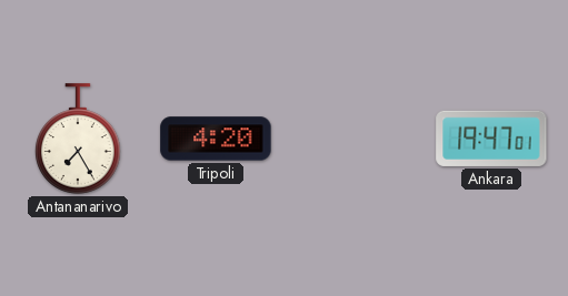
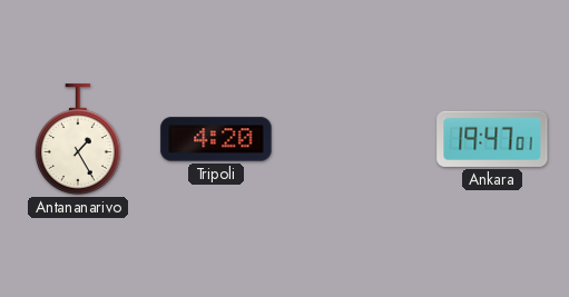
Antananarivo: 7:25 -> 1:25 (78, 139)
